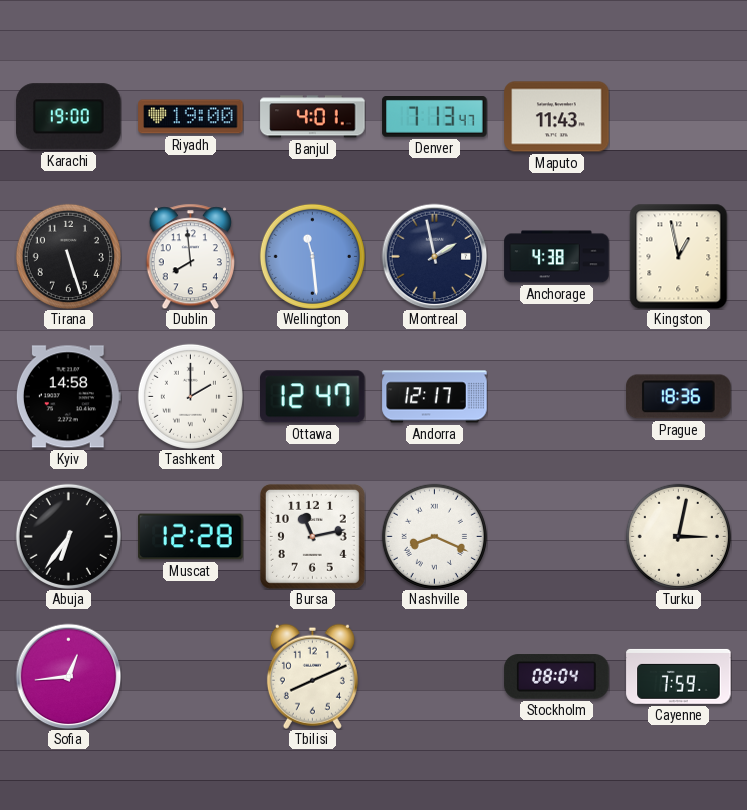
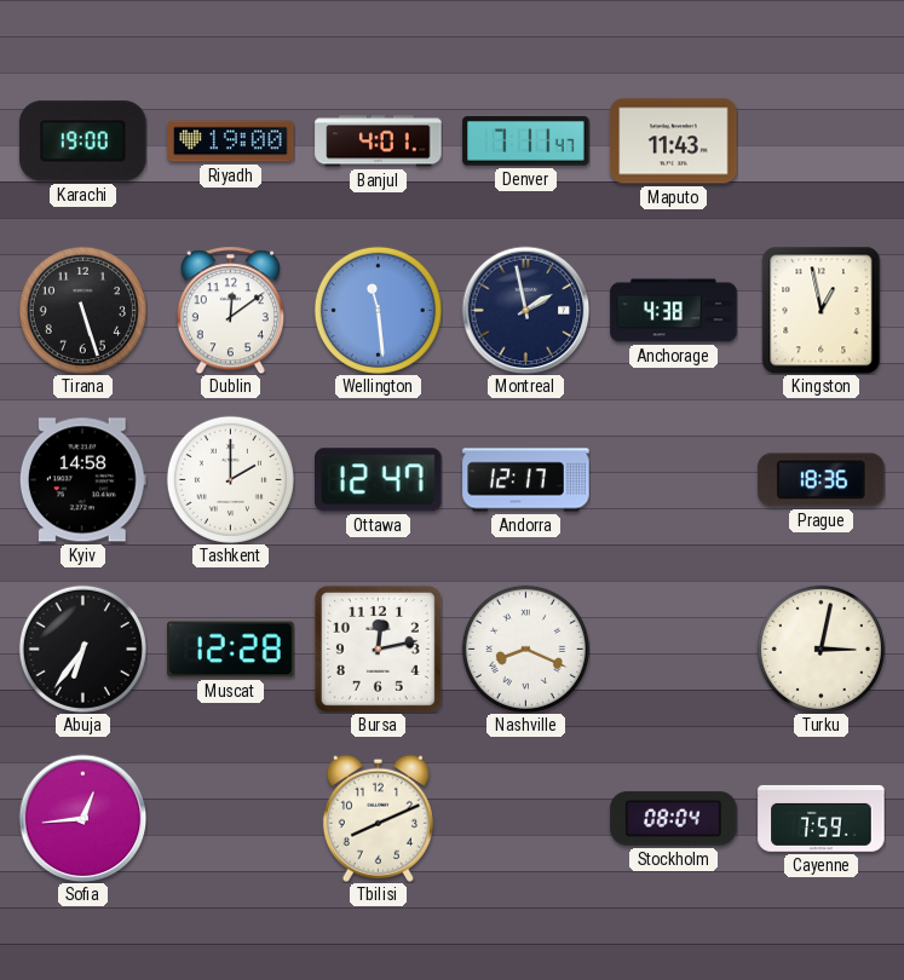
Denver: 7:13 -> 7:11 (526, 142)
Dublin: 7:59 -> 12:09 (230, 310)
Bursa: 11:13 -> 12:13 (378, 648)
